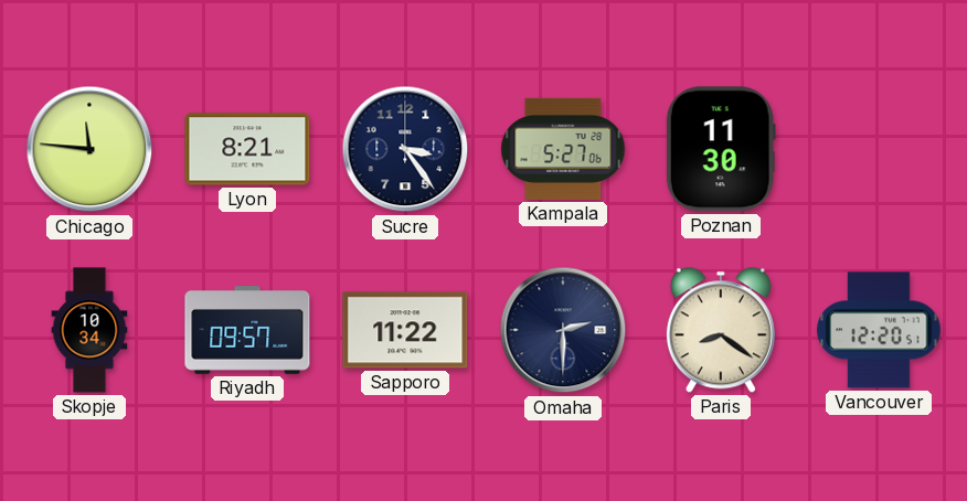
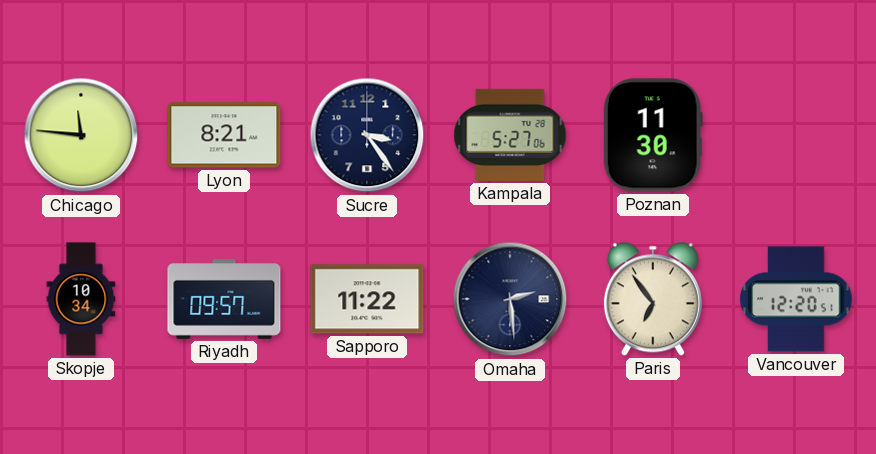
Omaha: 2:30 -> 2:29 (510, 299)
Paris: 8:21 -> 6:54 (653, 299)
